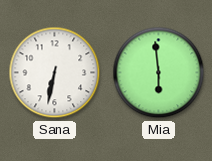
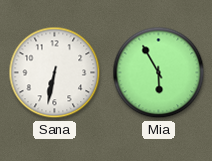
Mia: 5:59 -> 5:55 (159, 73)
